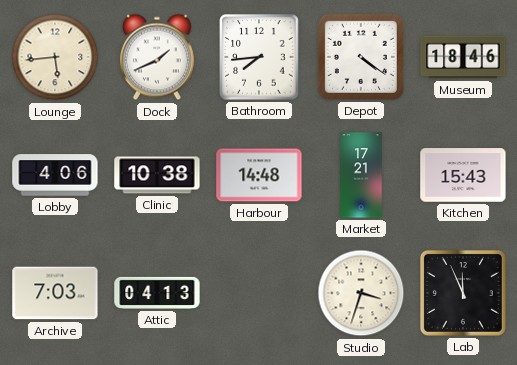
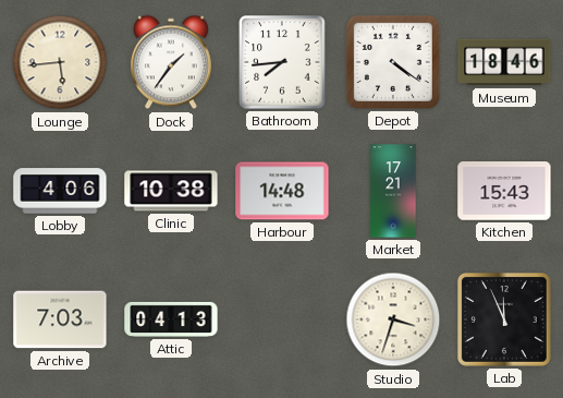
Dock: 1:41 -> 1:36 (171, 62)
